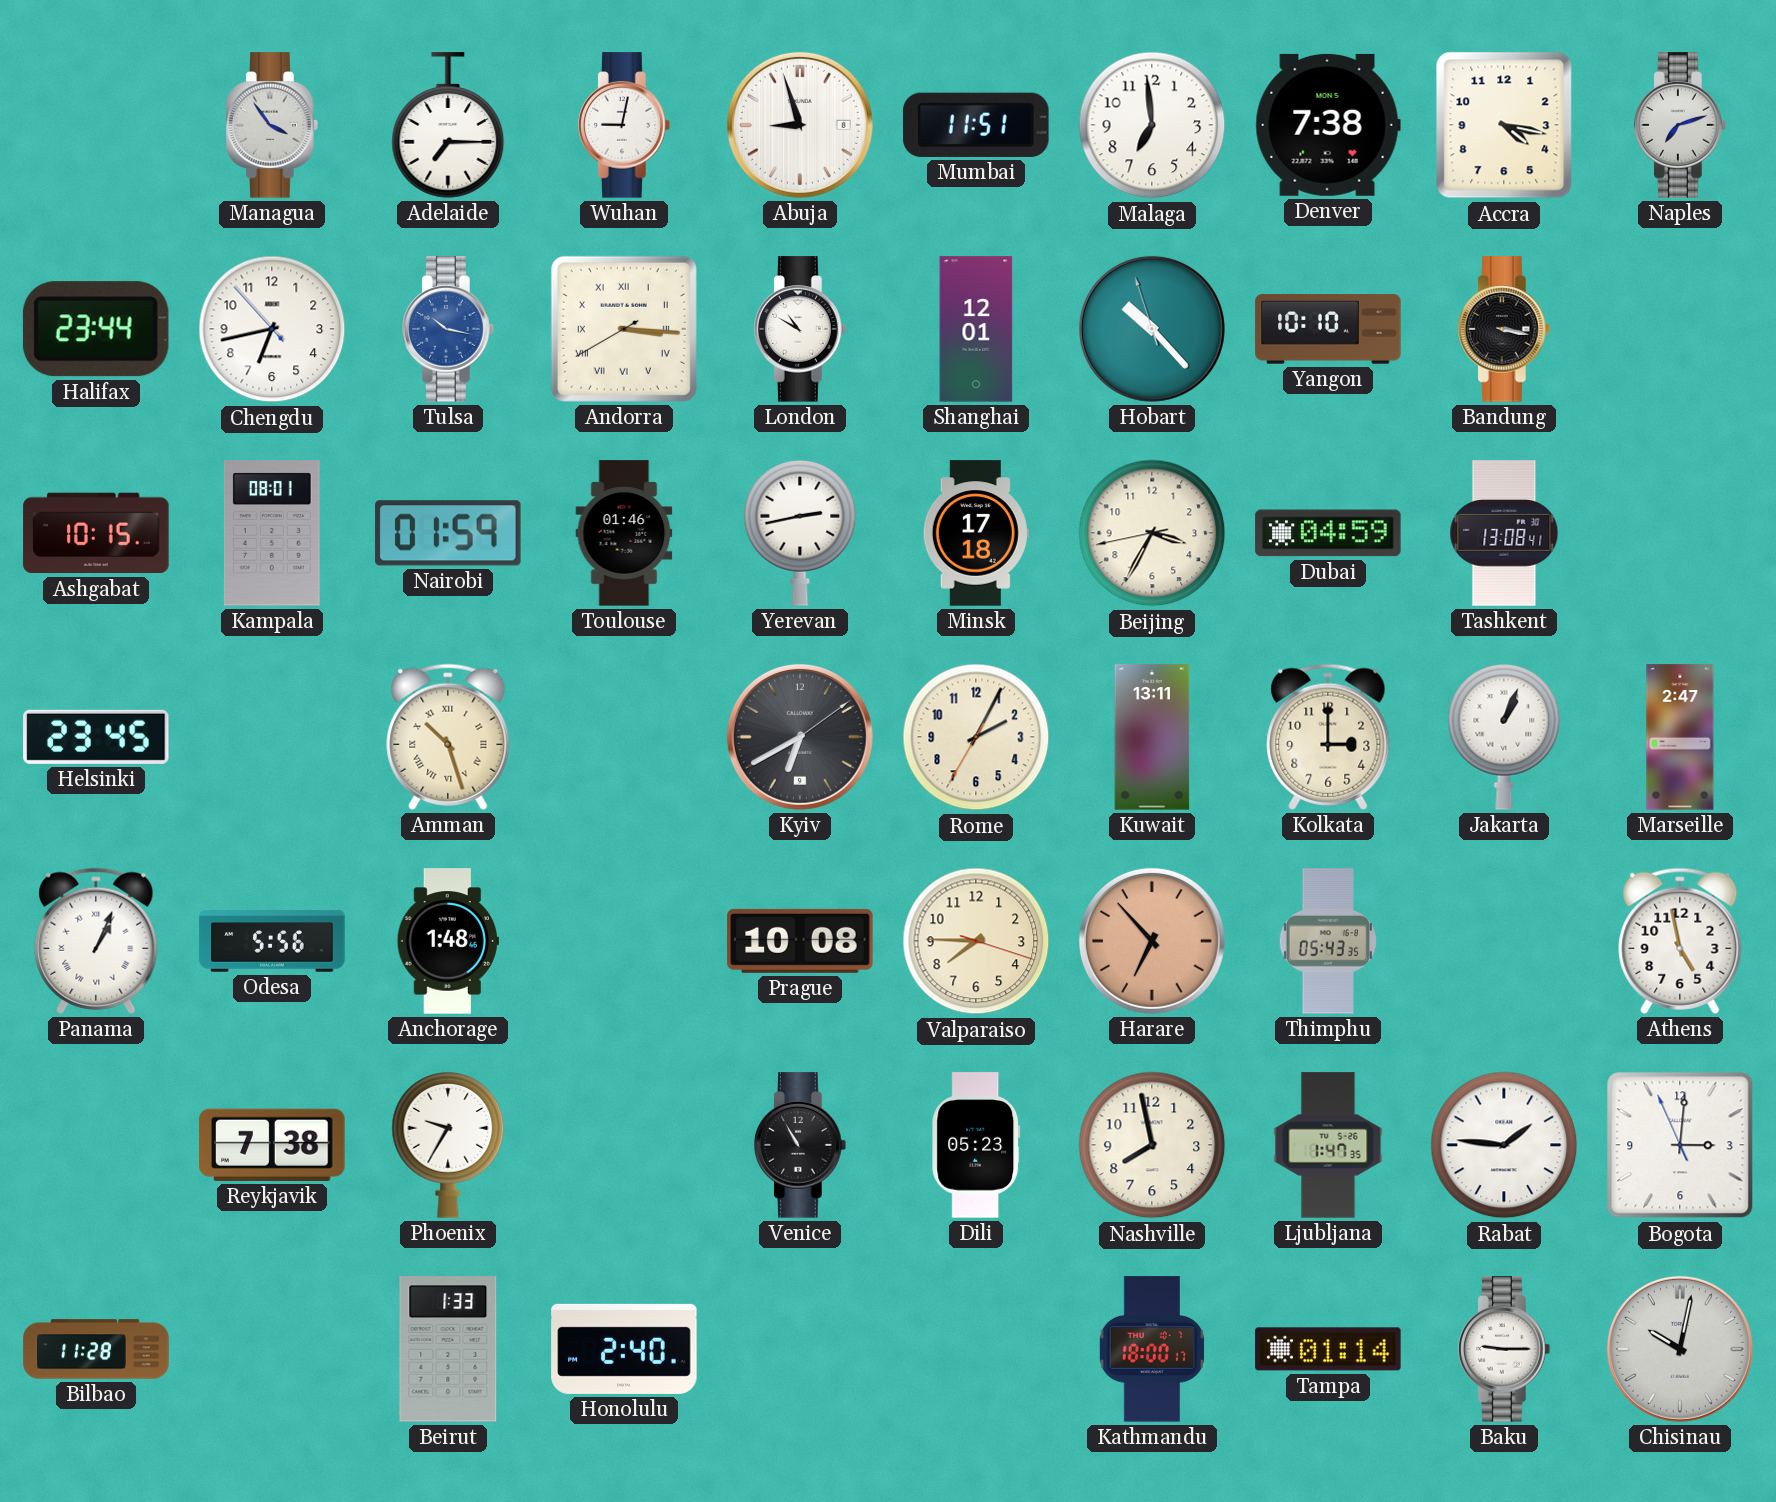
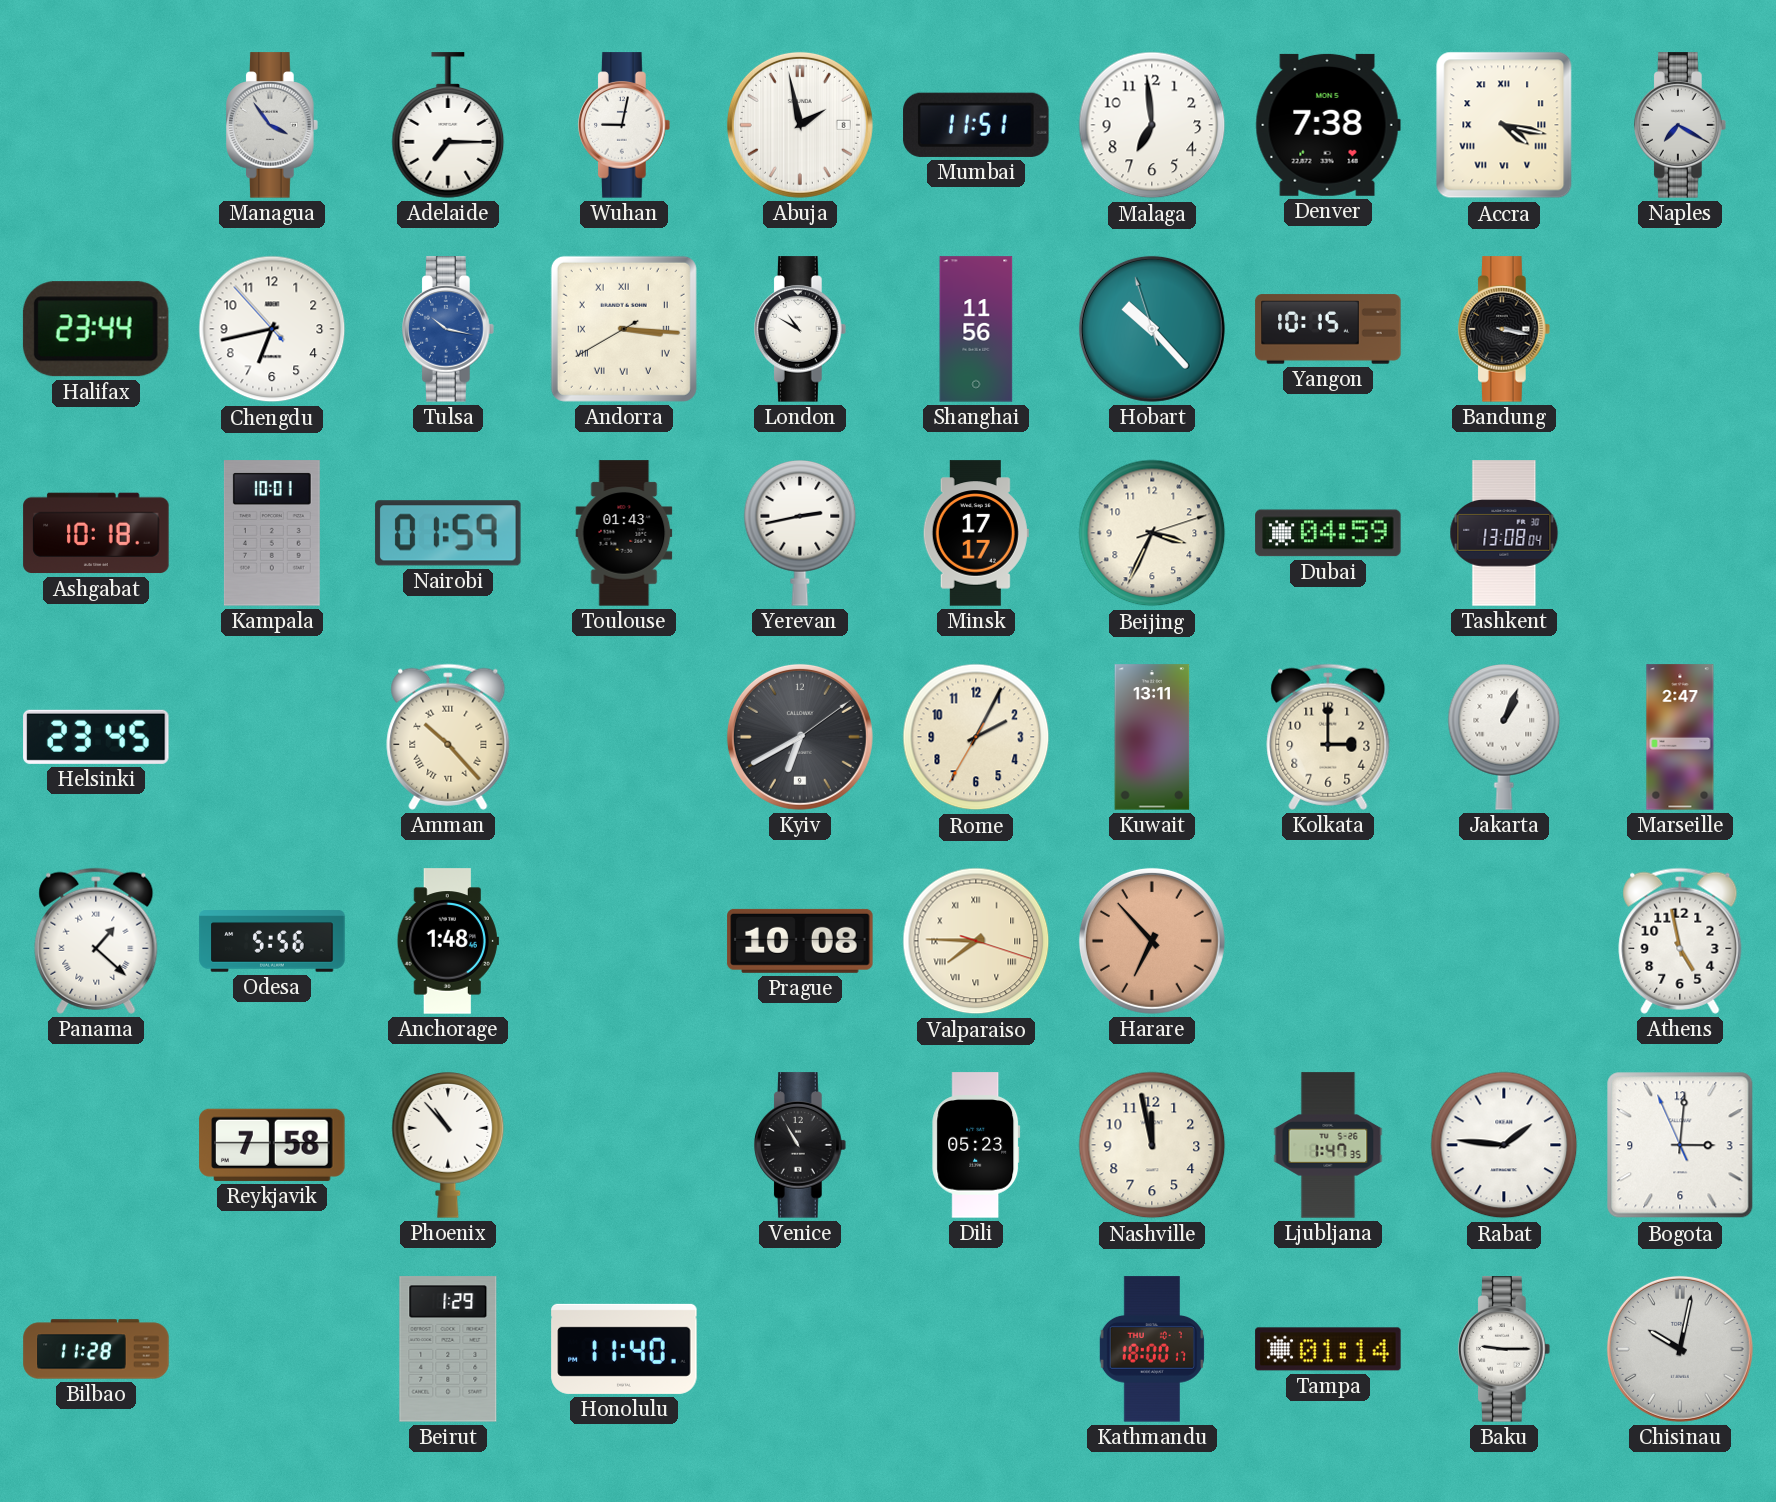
Abuja: 8:57 -> 1:58 (800, 125)
Accra numerals: Arabic -> Roman (1504, 125)
Naples: 7:12 -> 7:20 (1681, 125)
Shanghai: 12:01 -> 11:56 (976, 329)
Yangon: 10:10 -> 10:15 (1328, 329)
Ashgabat: 10:15 -> 10:18 (96, 533)
Kampala: 08:01 -> 10:01 (272, 533)
Toulouse: 01:46 -> 01:43 (624, 533)
Minsk: 17:18 -> 17:17 (976, 533)
Beijing: 3:34:43 -> 3:34:12 (1152, 533)
Tashkent: 13:08:41 -> 13:08:04 (1504, 533)
Amman: 10:27 -> 10:23 (448, 737)
Panama: 1:04 -> 1:22 (96, 941)
Valparaiso numerals: Arabic -> Roman (976, 941)
Thimphu: 05:43 -> none (1328, 941)
Reykjavik: 7:38 -> 7:58 (272, 1145)
Phoenix: 9:35 -> 10:53 (448, 1146)
Nashville: 7:58 -> 11:58 (1152, 1145)
Beirut: 1:33 -> 1:29 (448, 1349)
Honolulu: 2:40 -> 11:40 (624, 1349)
